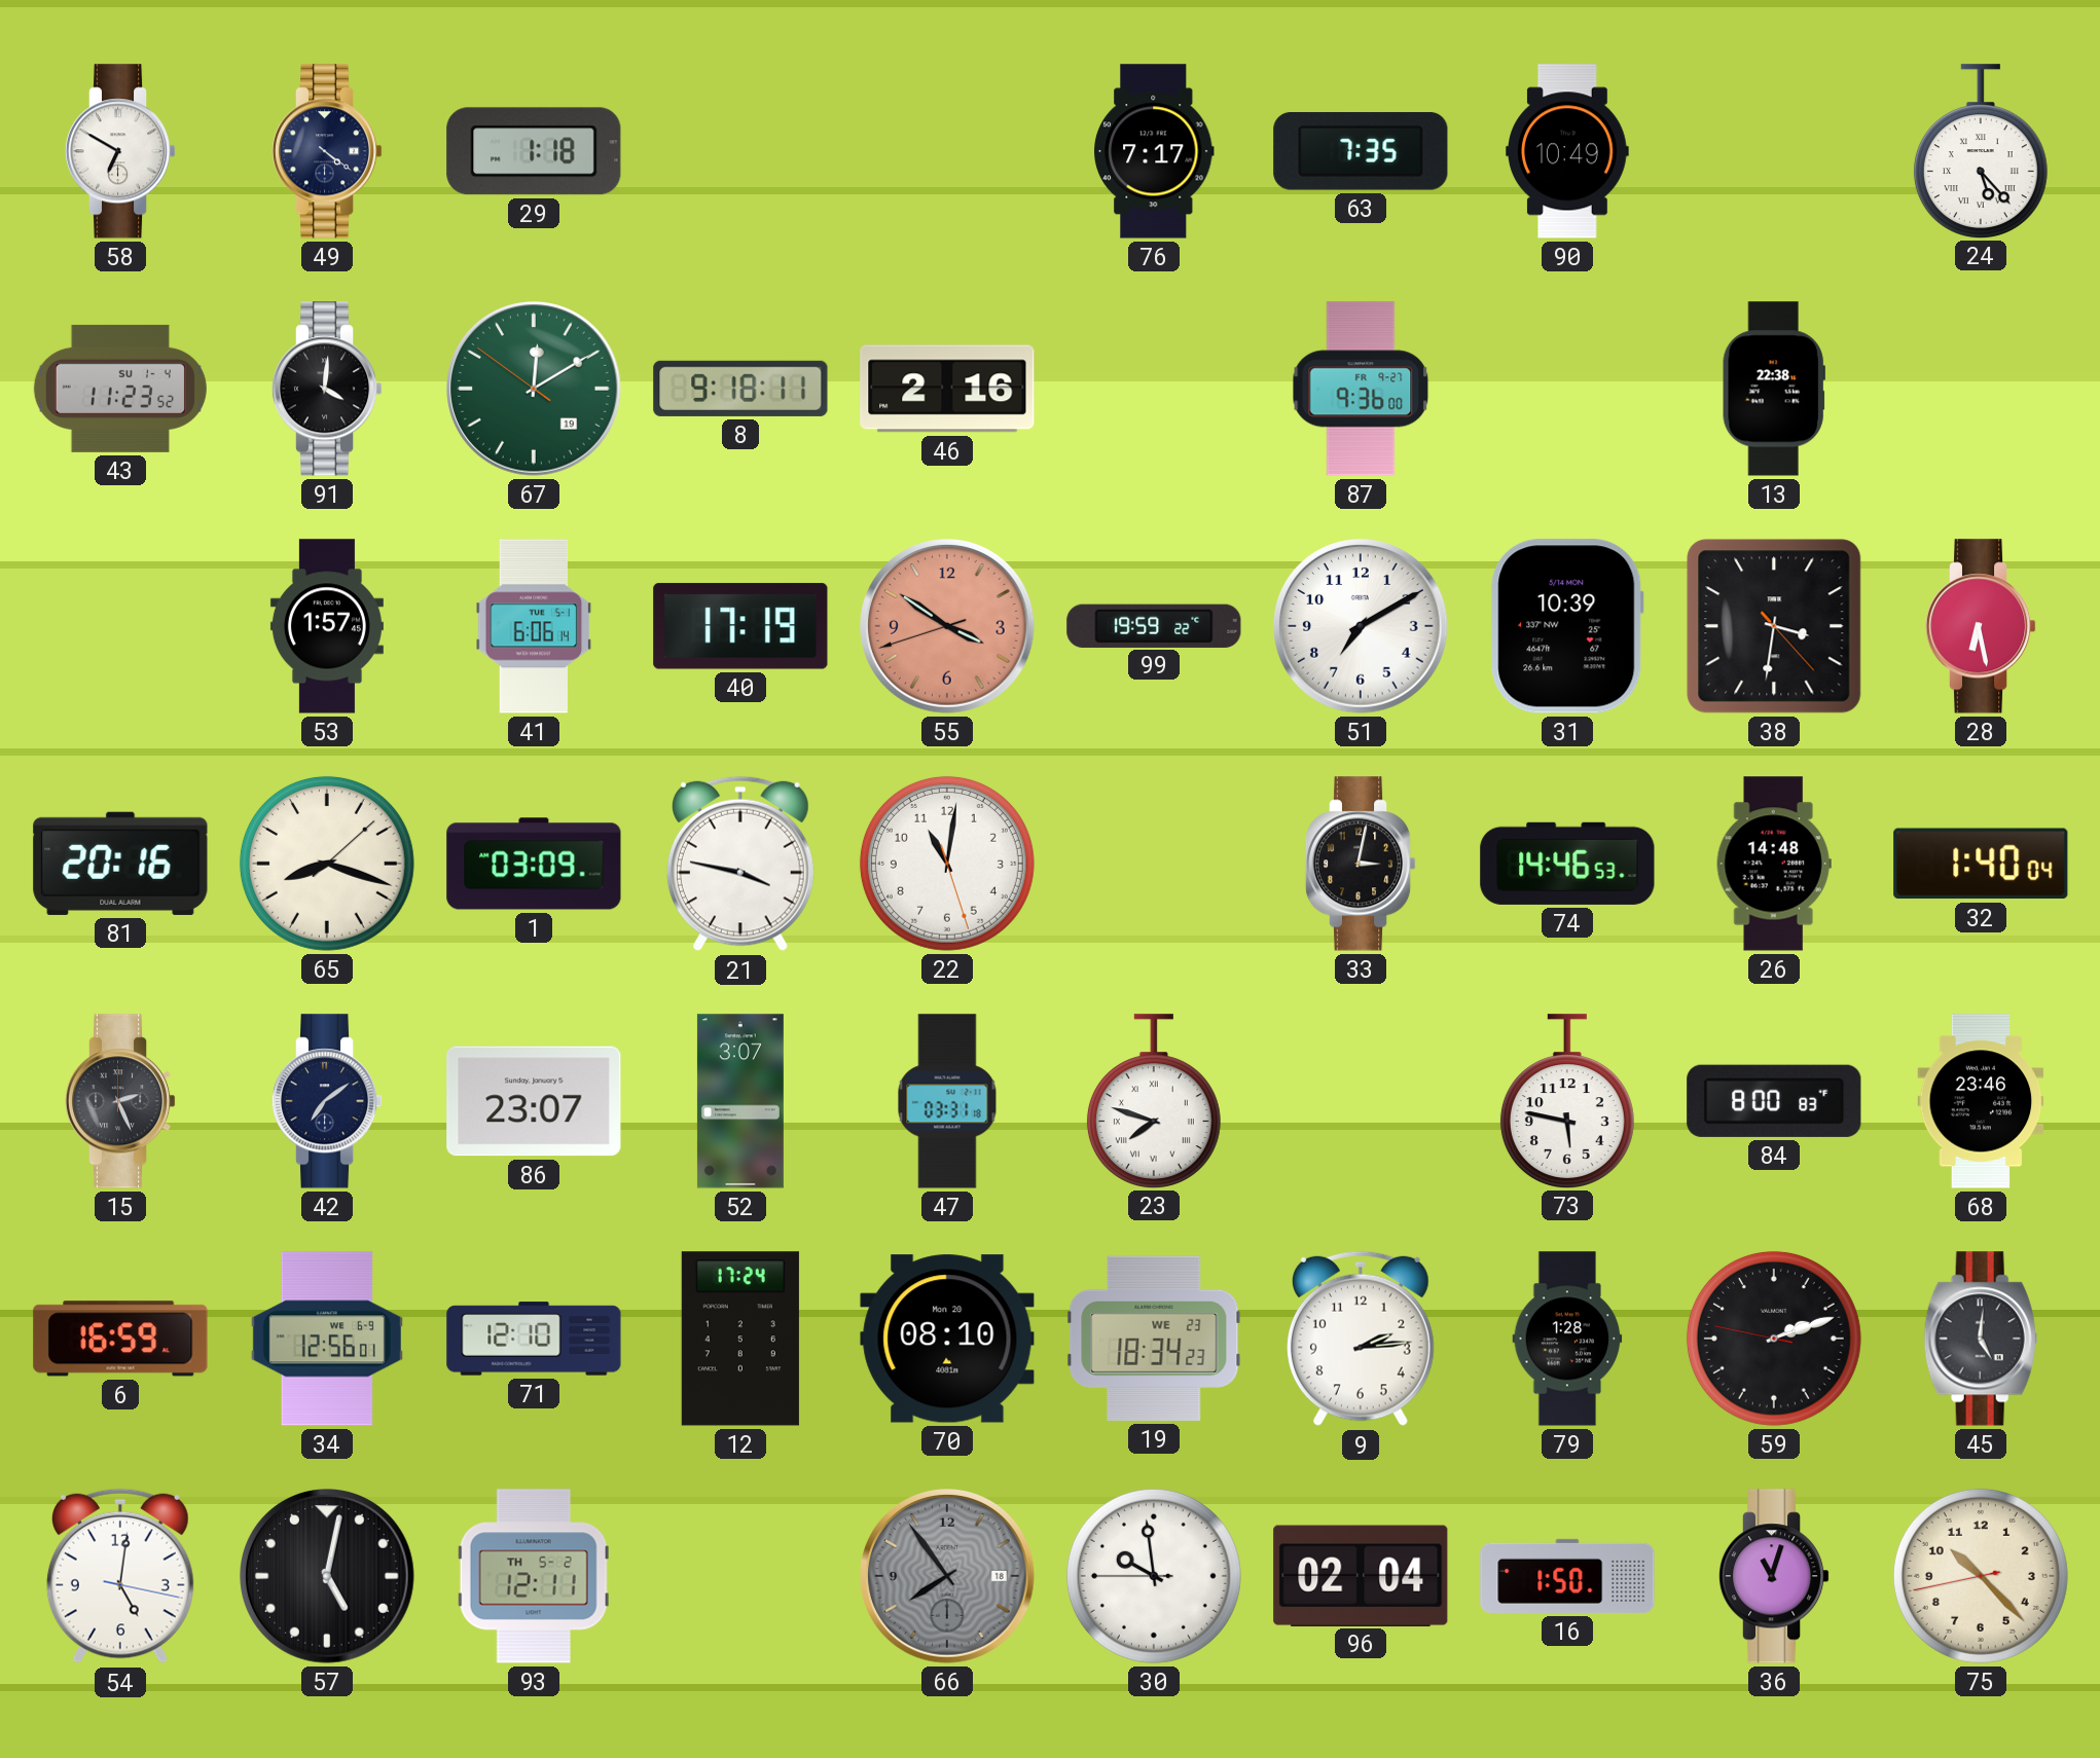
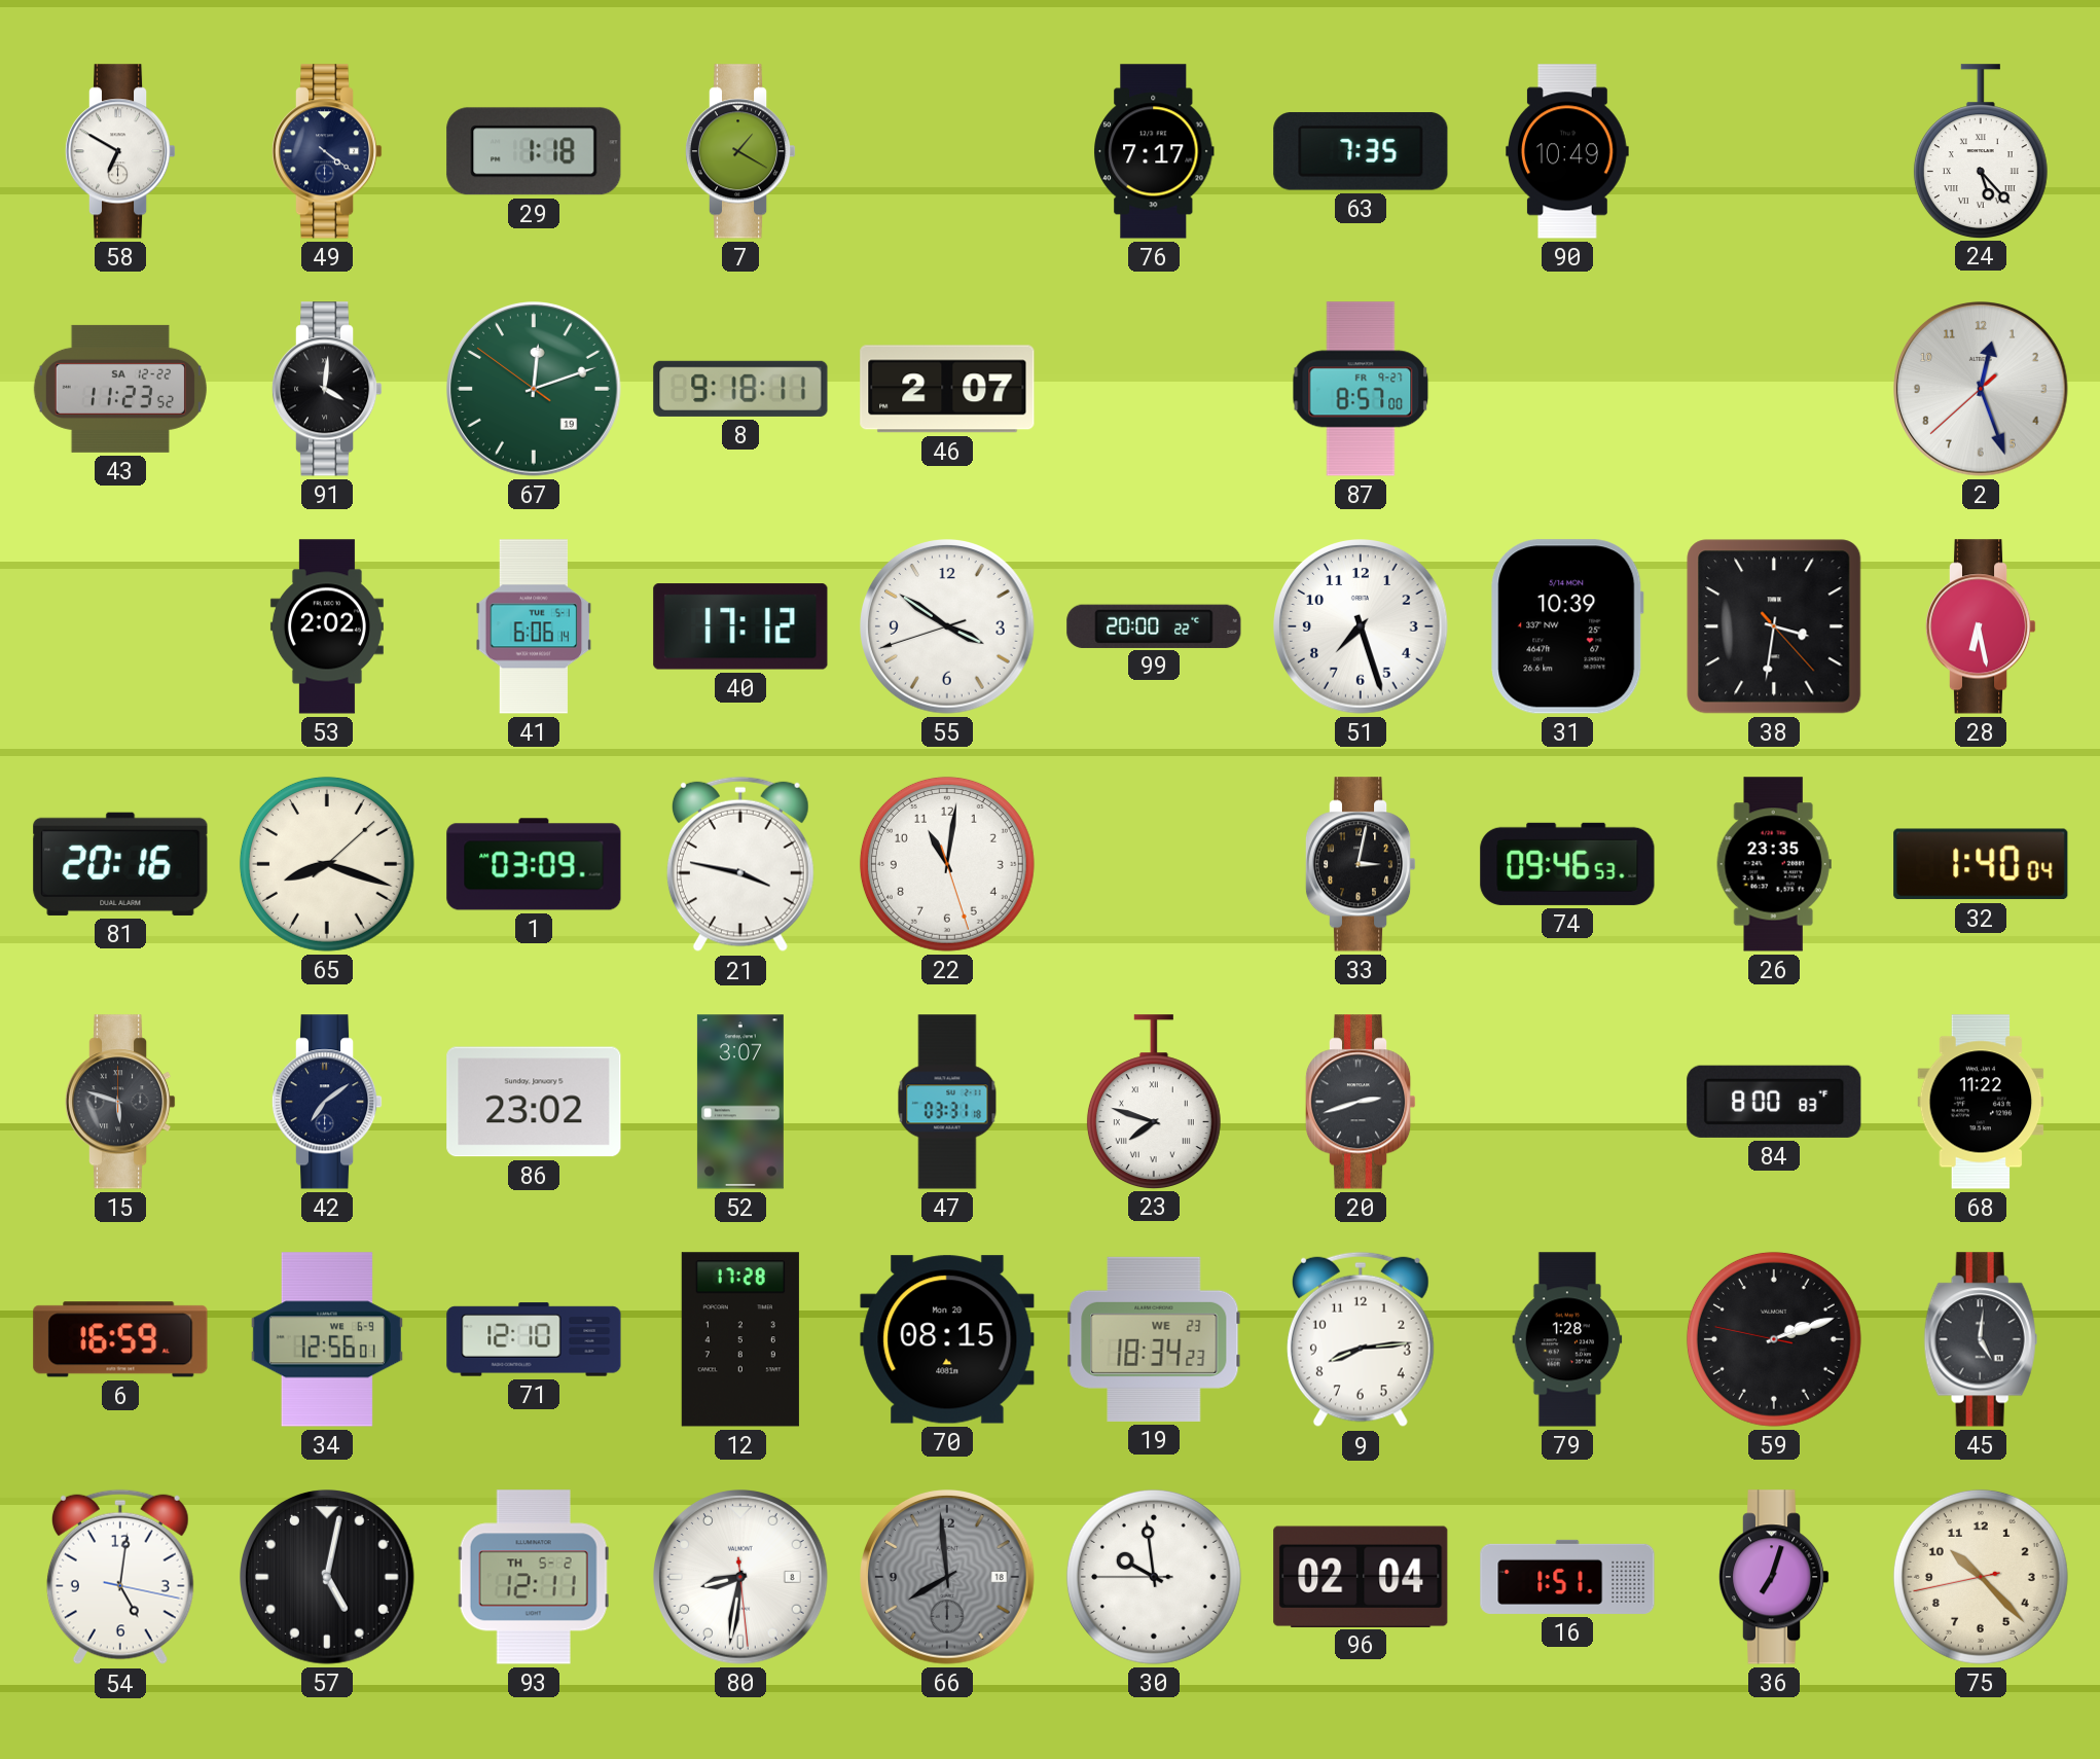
7: none -> 1:20 (740, 151)
43 date: SU 1-4 -> SA 12-22 (120, 389)
67: 12:09 -> 12:11 (535, 390)
46: 2:16 -> 2:07 (947, 389)
87: 9:36 -> 8:57 (1361, 389)
13: 22:38 -> none (1774, 389)
2: none -> 12:26 (1982, 390)
53: 1:57 -> 2:02 (327, 626)
40: 17:19 -> 17:12 (740, 626)
55 dial: salmon -> white (948, 627)
99: 19:59 -> 20:00 (1154, 625)
51: 7:10 -> 7:27 (1362, 627)
74: 14:46 -> 09:46 (1567, 864)
26: 14:48 -> 23:35 (1774, 864)
15: 2:26 -> 5:48 (120, 1102)
86: 23:07 -> 23:02 (534, 1102)
20: none -> 2:42 (1361, 1102)
73: 5:47 -> none (1567, 1101)
68: 23:46 -> 11:22 (1981, 1102)
12: 17:24 -> 17:28 (740, 1339)
70: 08:10 -> 08:15 (947, 1339)
9: 2:14 -> 8:14 (1361, 1339)
80: none -> 8:31 (741, 1578)
66: 7:54 -> 7:59 (948, 1578)
16: 1:50 -> 1:51 (1567, 1577)
36: 11:03 -> 7:03 (1774, 1577)
